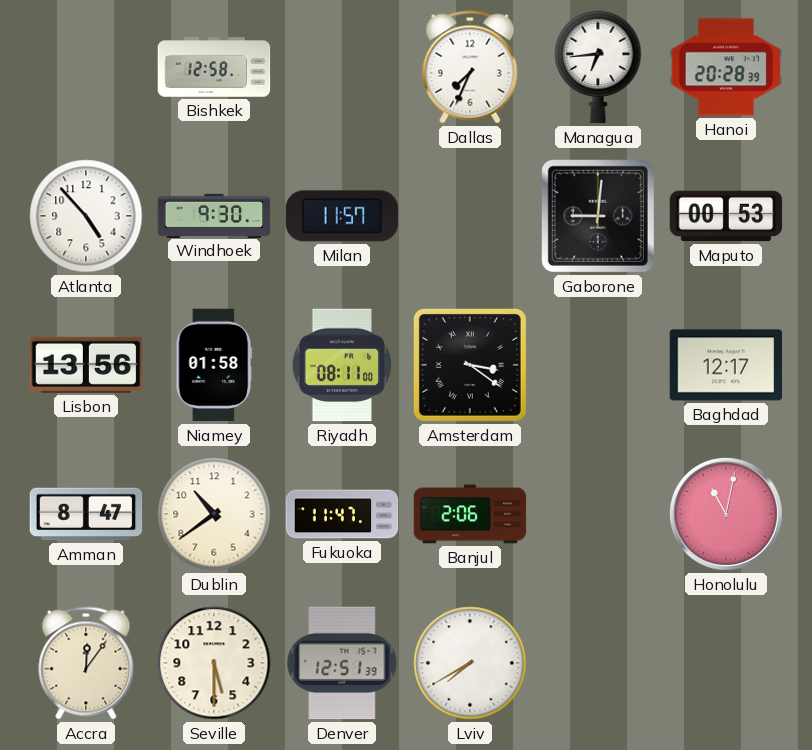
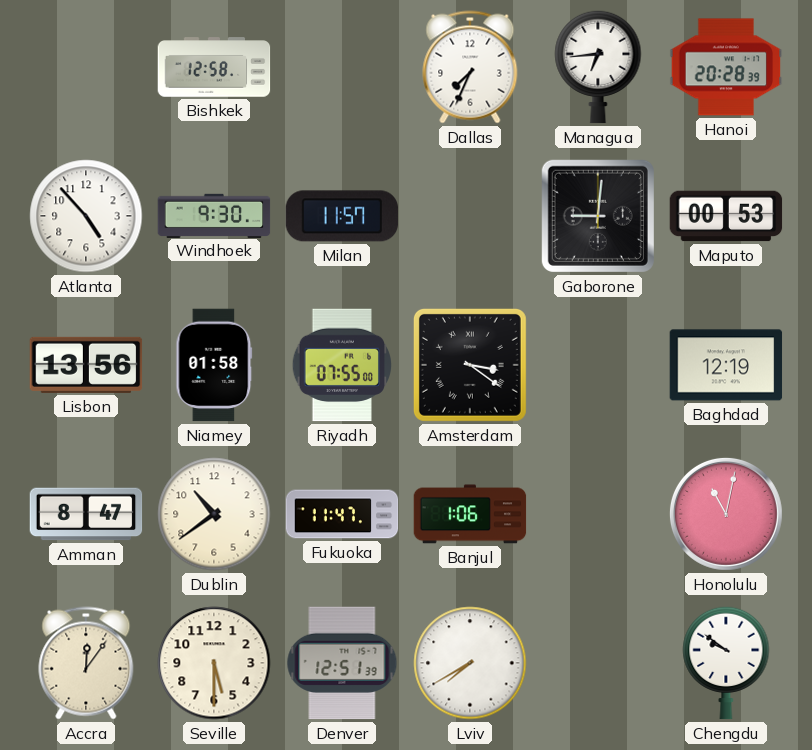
Riyadh: 08:11 -> 07:55 (341, 365)
Baghdad: 12:17 -> 12:19 (726, 365)
Banjul: 2:06 -> 1:06 (470, 514)
Chengdu: none -> 9:51 (726, 663)
